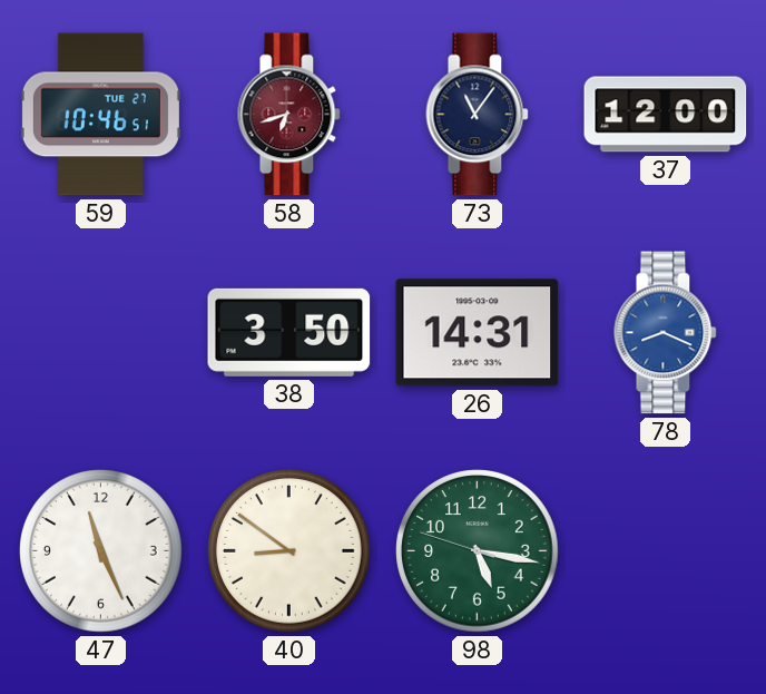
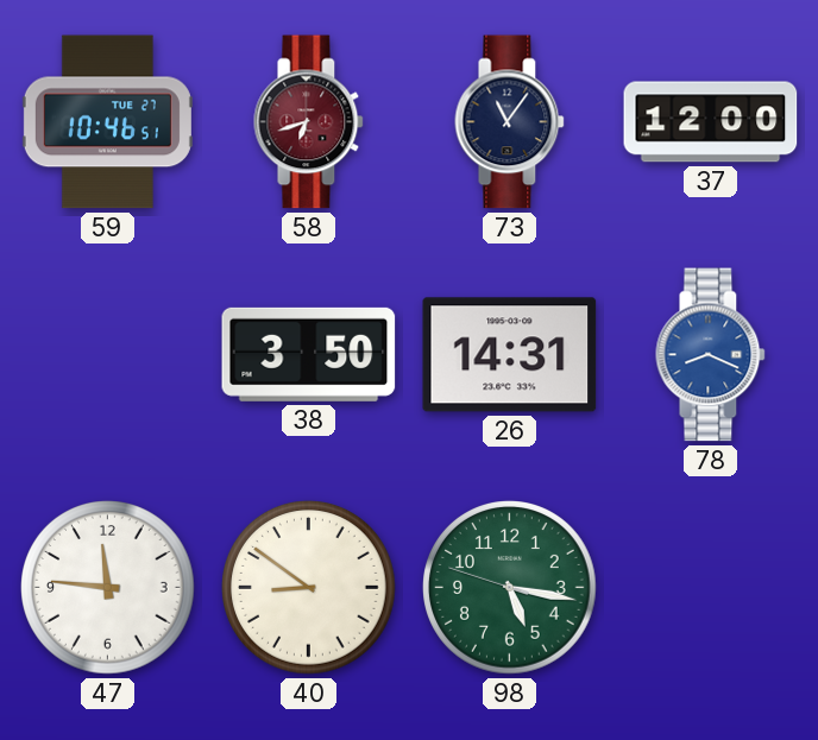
47: 11:26 -> 11:46 (108, 588)
